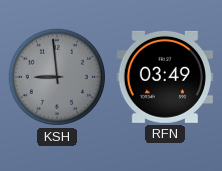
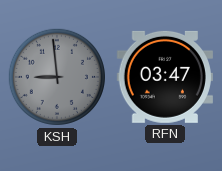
RFN: 03:49 -> 03:47 (165, 77)
